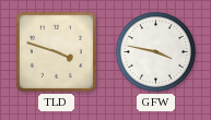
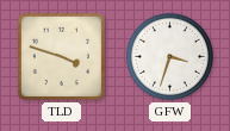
GFW: 3:47 -> 3:33 (169, 56)
